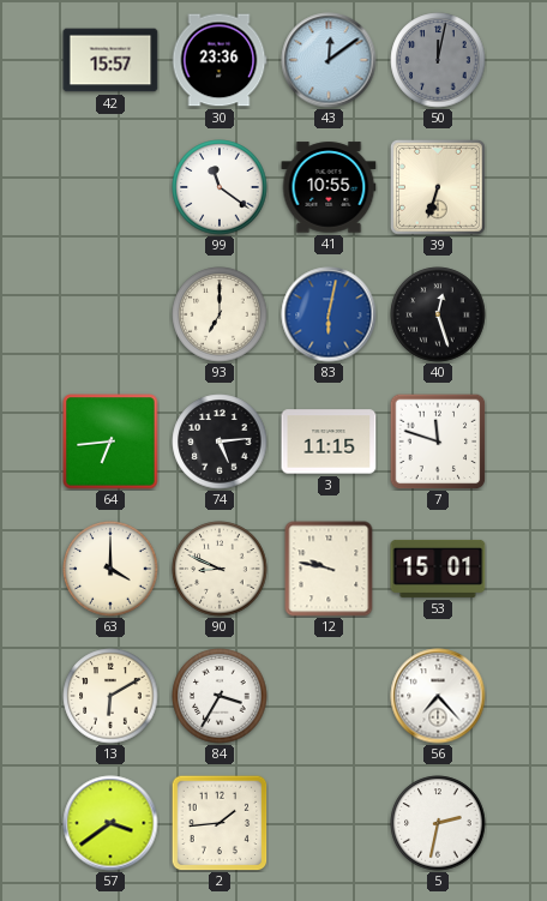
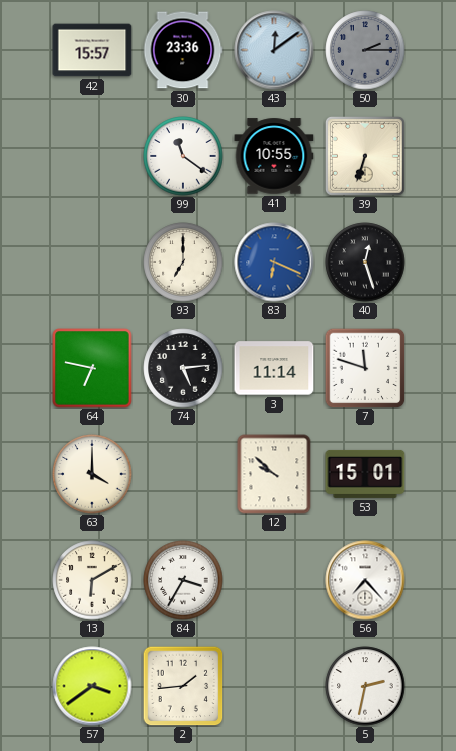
50: 12:02 -> 2:15 (365, 50)
83: 6:02 -> 6:19 (274, 262)
64: 6:44 -> 6:47 (92, 368)
3: 11:15 -> 11:14 (274, 368)
90: 8:49 -> none (220, 569)
12: 9:47 -> 9:52 (274, 474)
